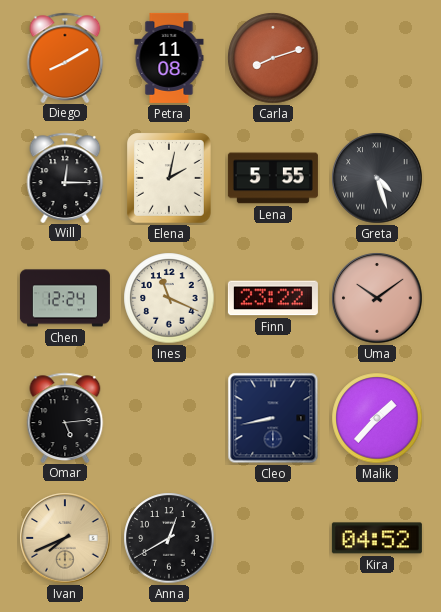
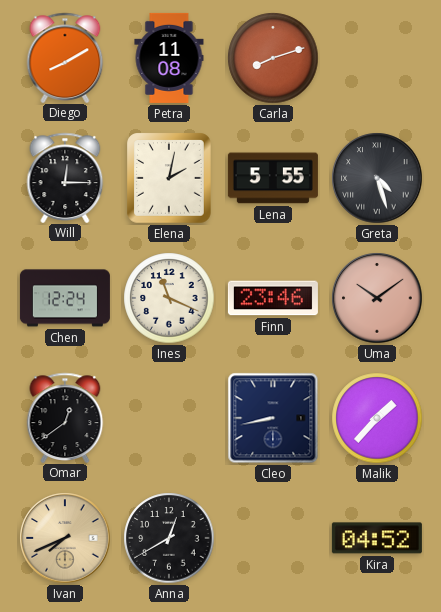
Finn: 23:22 -> 23:46 (273, 298)
Omar: 5:14 -> 12:39 (65, 417)
